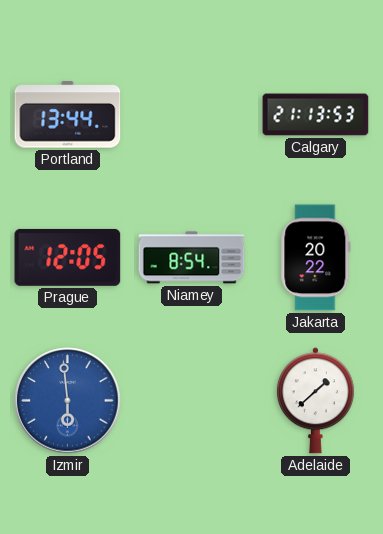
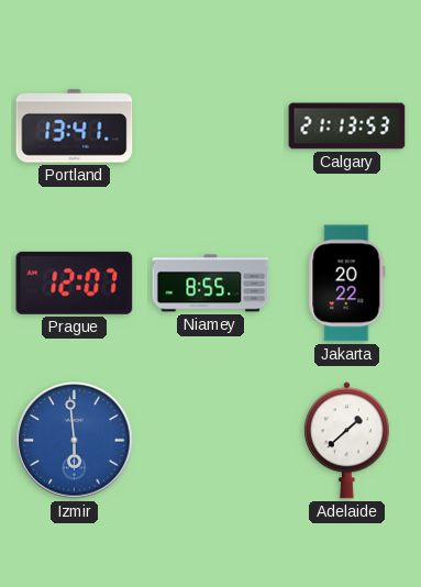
Portland: 13:44 -> 13:41 (75, 126)
Prague: 12:05 -> 12:07 (75, 283)
Niamey: 8:54 -> 8:55 (211, 284)
